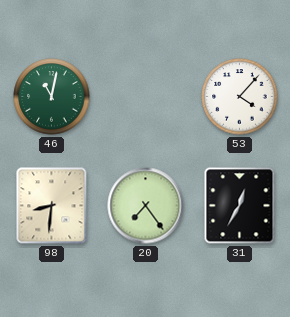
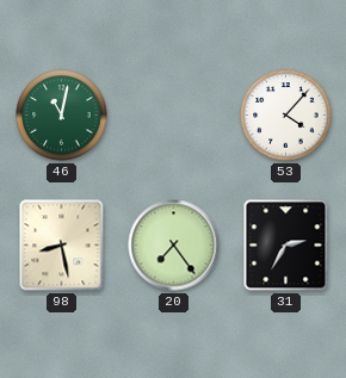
98: 8:31 -> 8:28 (62, 246)
31: 12:35 -> 2:35 (286, 246)
